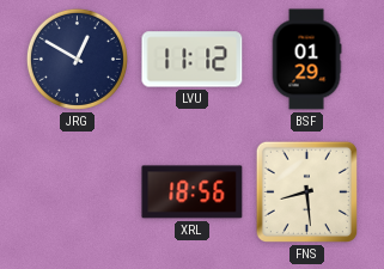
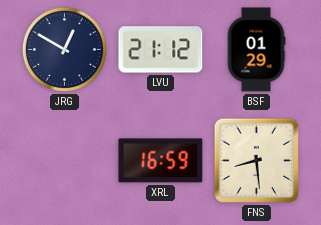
LVU: 11:12 -> 21:12 (161, 50)
XRL: 18:56 -> 16:59 (161, 161)
